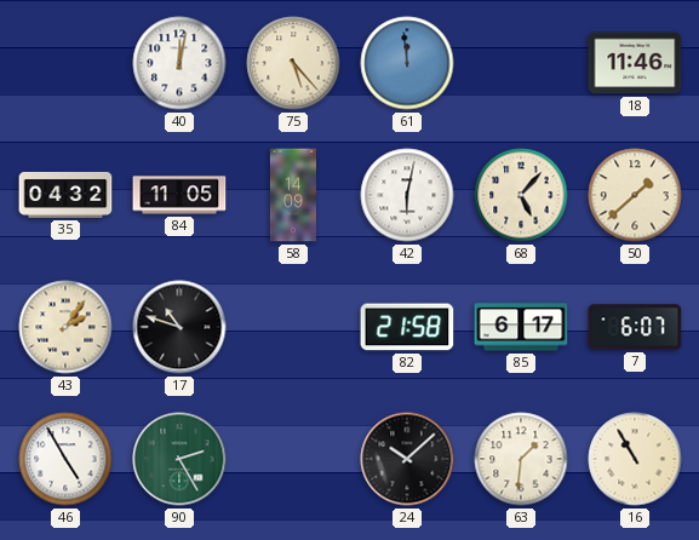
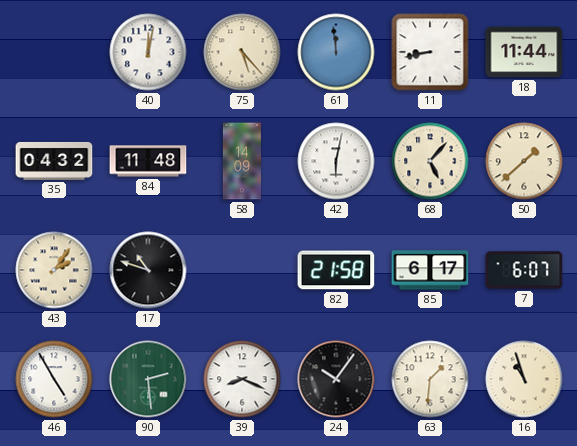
11: none -> 8:43 (430, 52)
18: 11:46 -> 11:44 (524, 52)
84: 11:05 -> 11:48 (148, 161)
90: 2:25 -> 2:29 (148, 379)
39: none -> 8:19 (242, 379)
24: 10:08 -> 10:06 (336, 379)
16: 10:55 -> 10:57 (524, 379)
